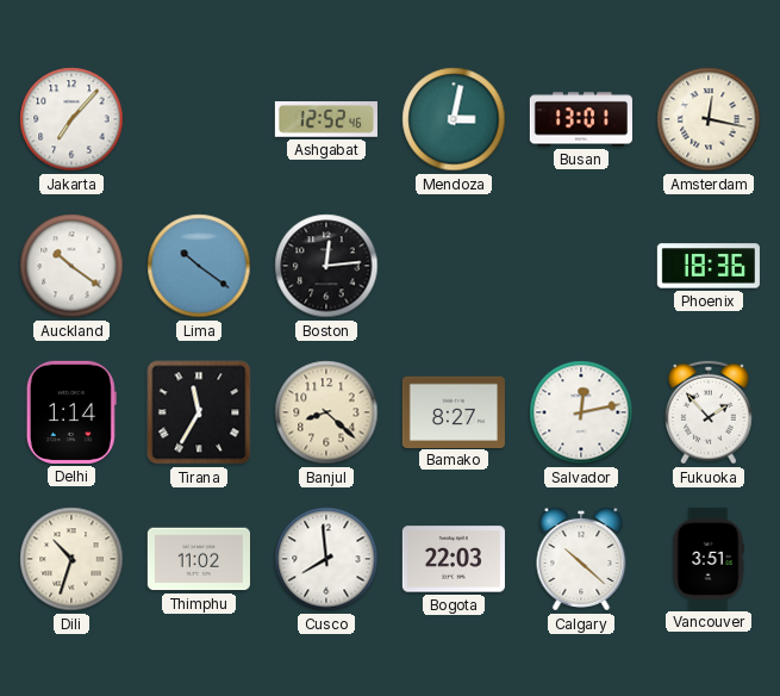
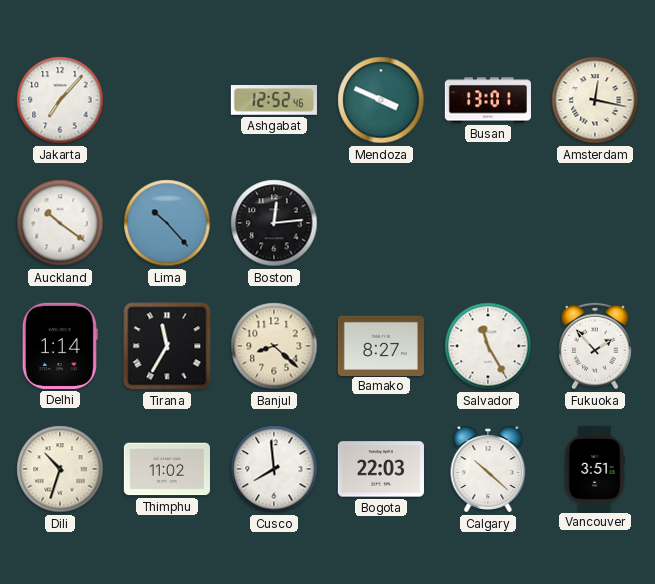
Mendoza: 3:02 -> 3:49 (381, 100)
Lima: 10:21 -> 10:23 (167, 223)
Phoenix: 18:36 -> none (709, 266)
Salvador: 12:13 -> 11:25 (488, 346)
